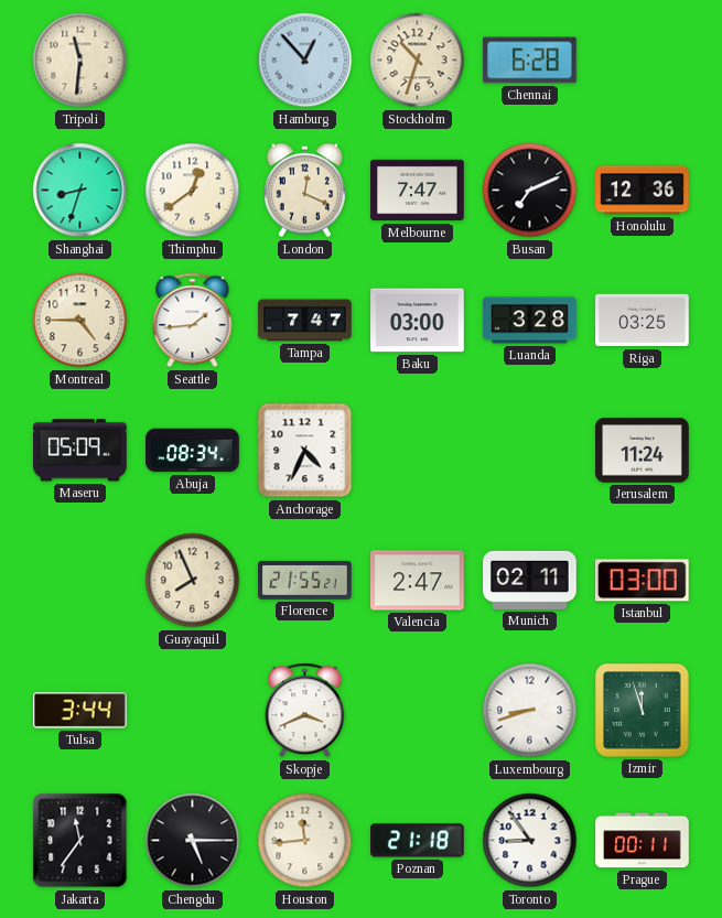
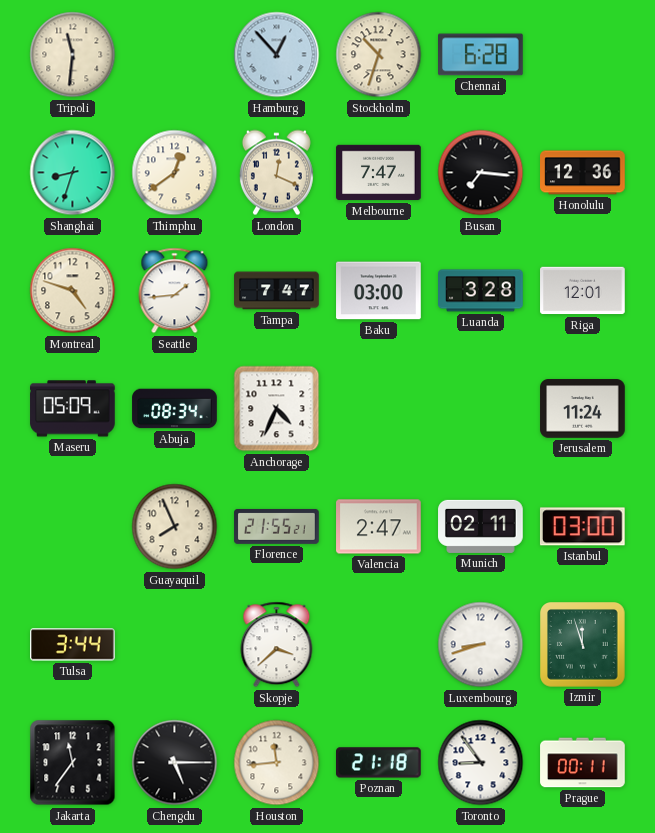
Busan: 7:11 -> 7:16 (481, 173)
Montreal: 4:45 -> 4:48 (73, 291)
Riga: 03:25 -> 12:01 (583, 291)
Skopje: 3:41 -> 3:38 (277, 645)
